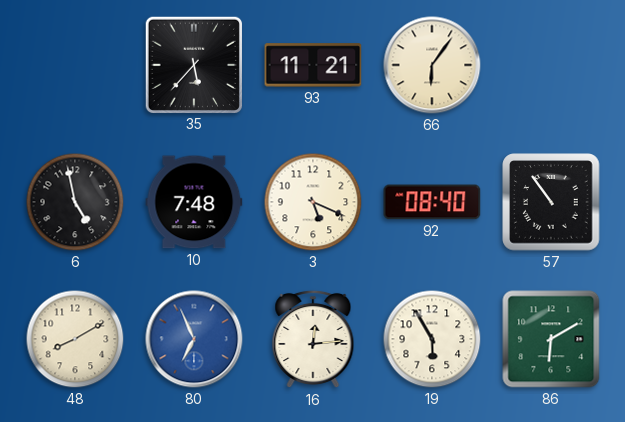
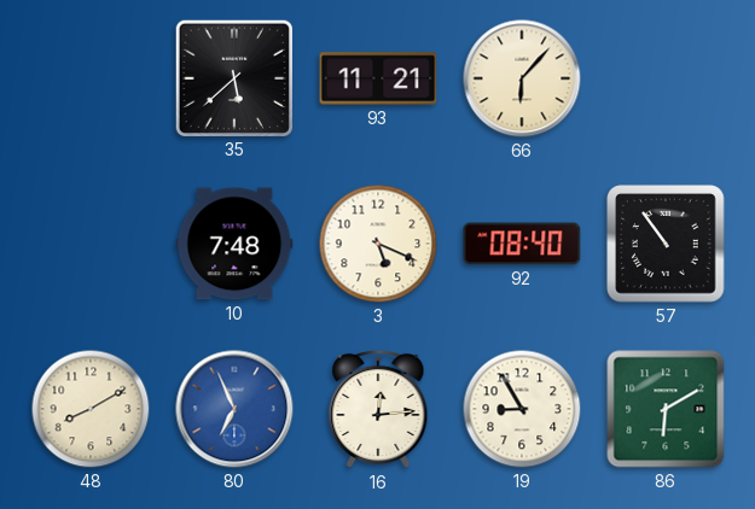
35: 5:37 -> 5:38 (233, 77)
66: 6:06 -> 6:07 (522, 78)
6: 4:58 -> none (75, 202)
19: 5:55 -> 8:55 (522, 409)
